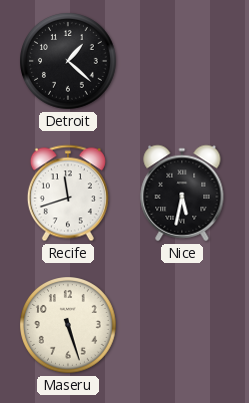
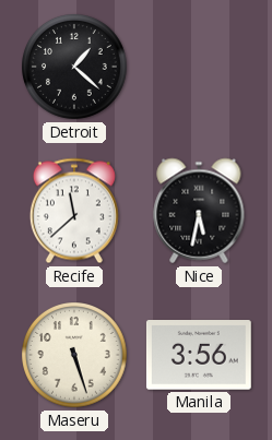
Recife: 11:42 -> 11:38 (74, 211)
Manila: none -> 3:56 (199, 355)
